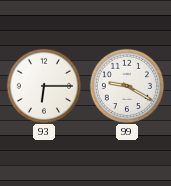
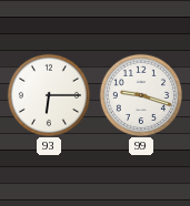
99: 9:20 -> 9:18 (140, 94)
